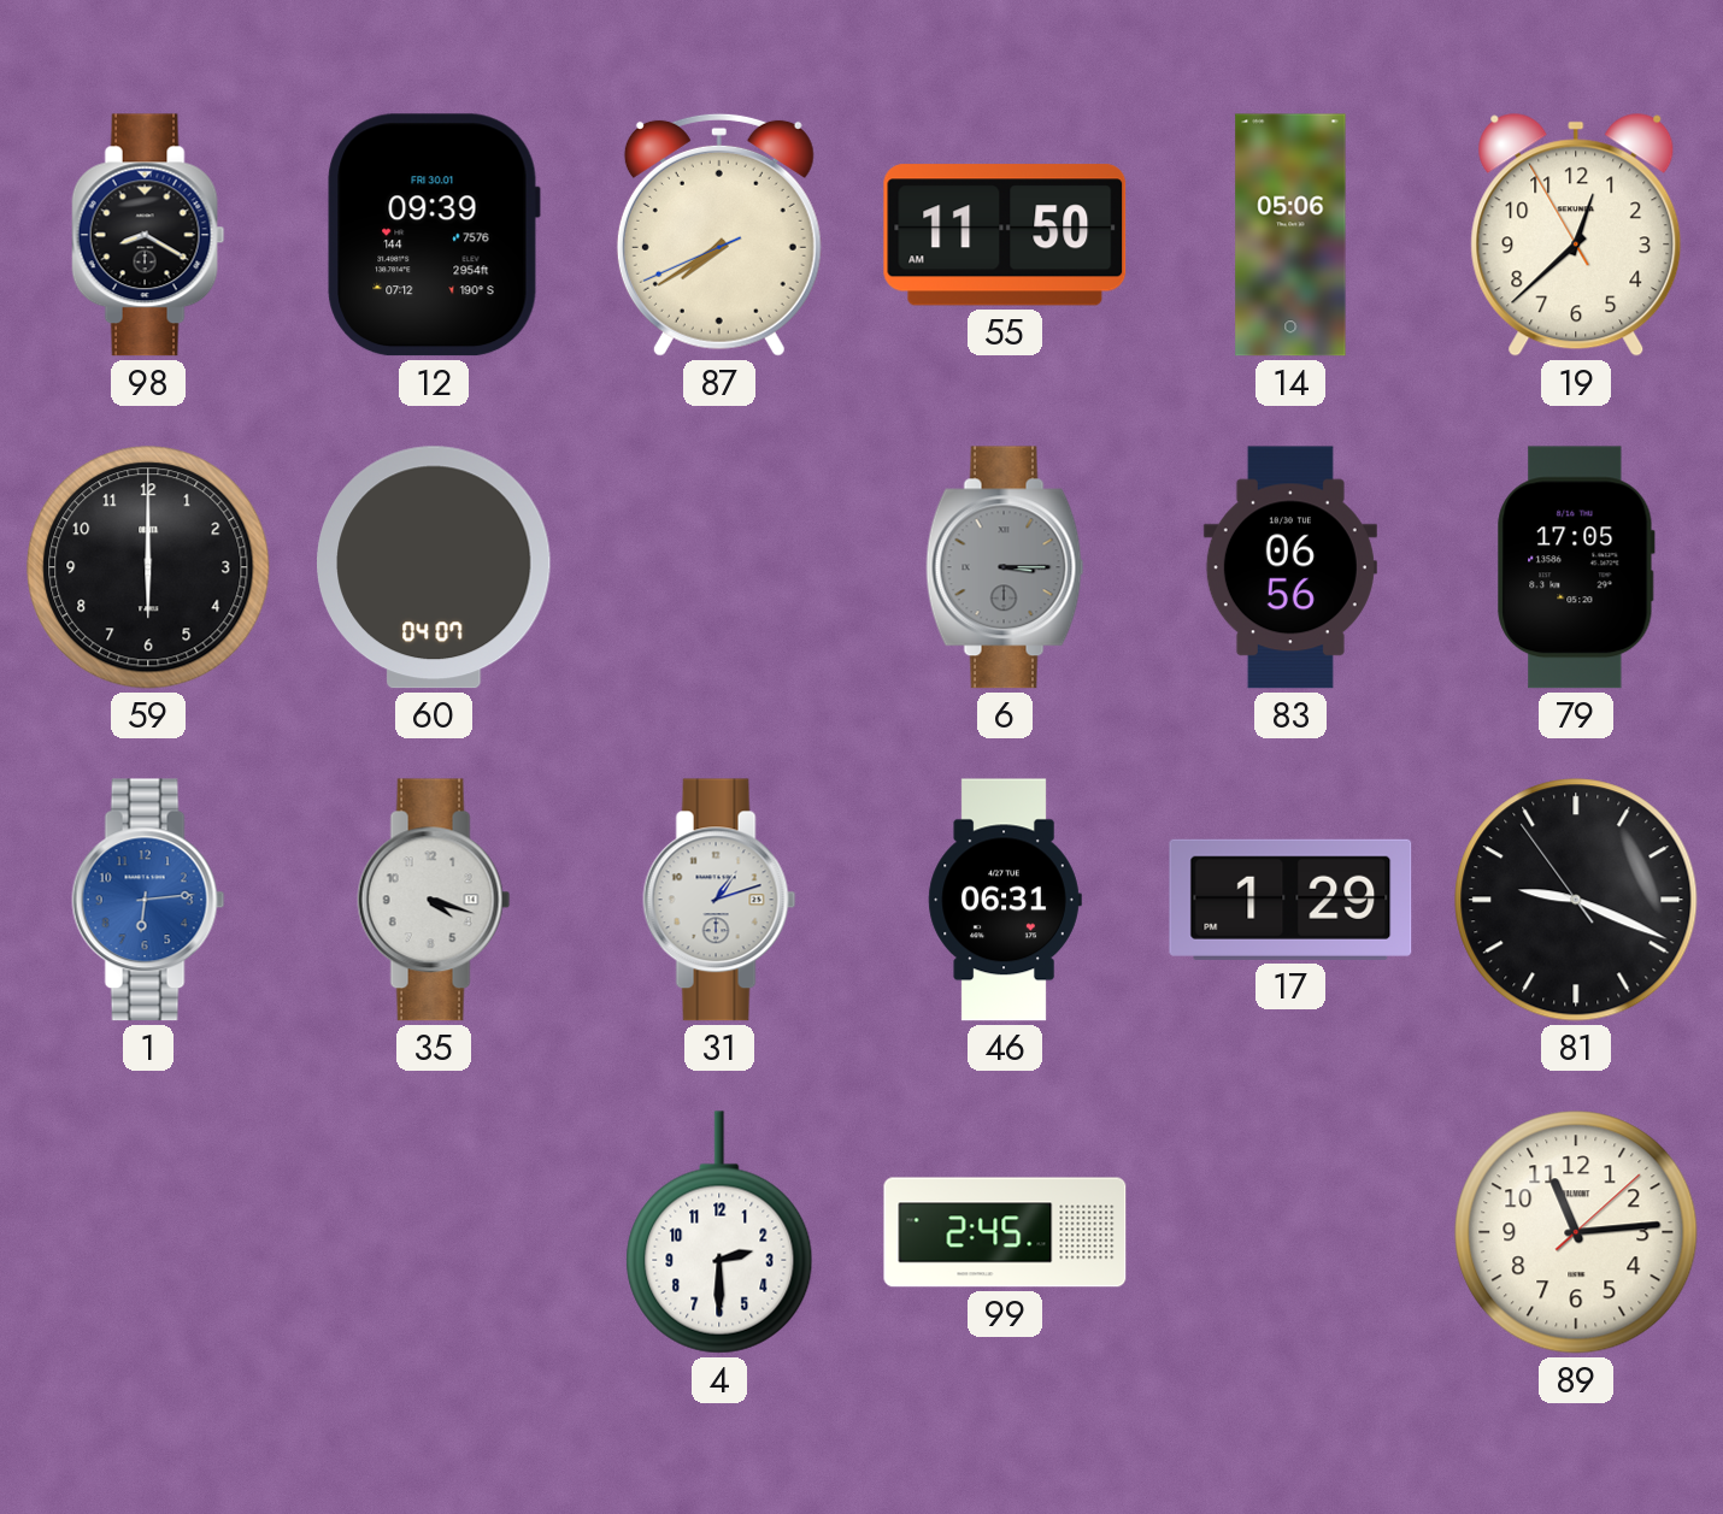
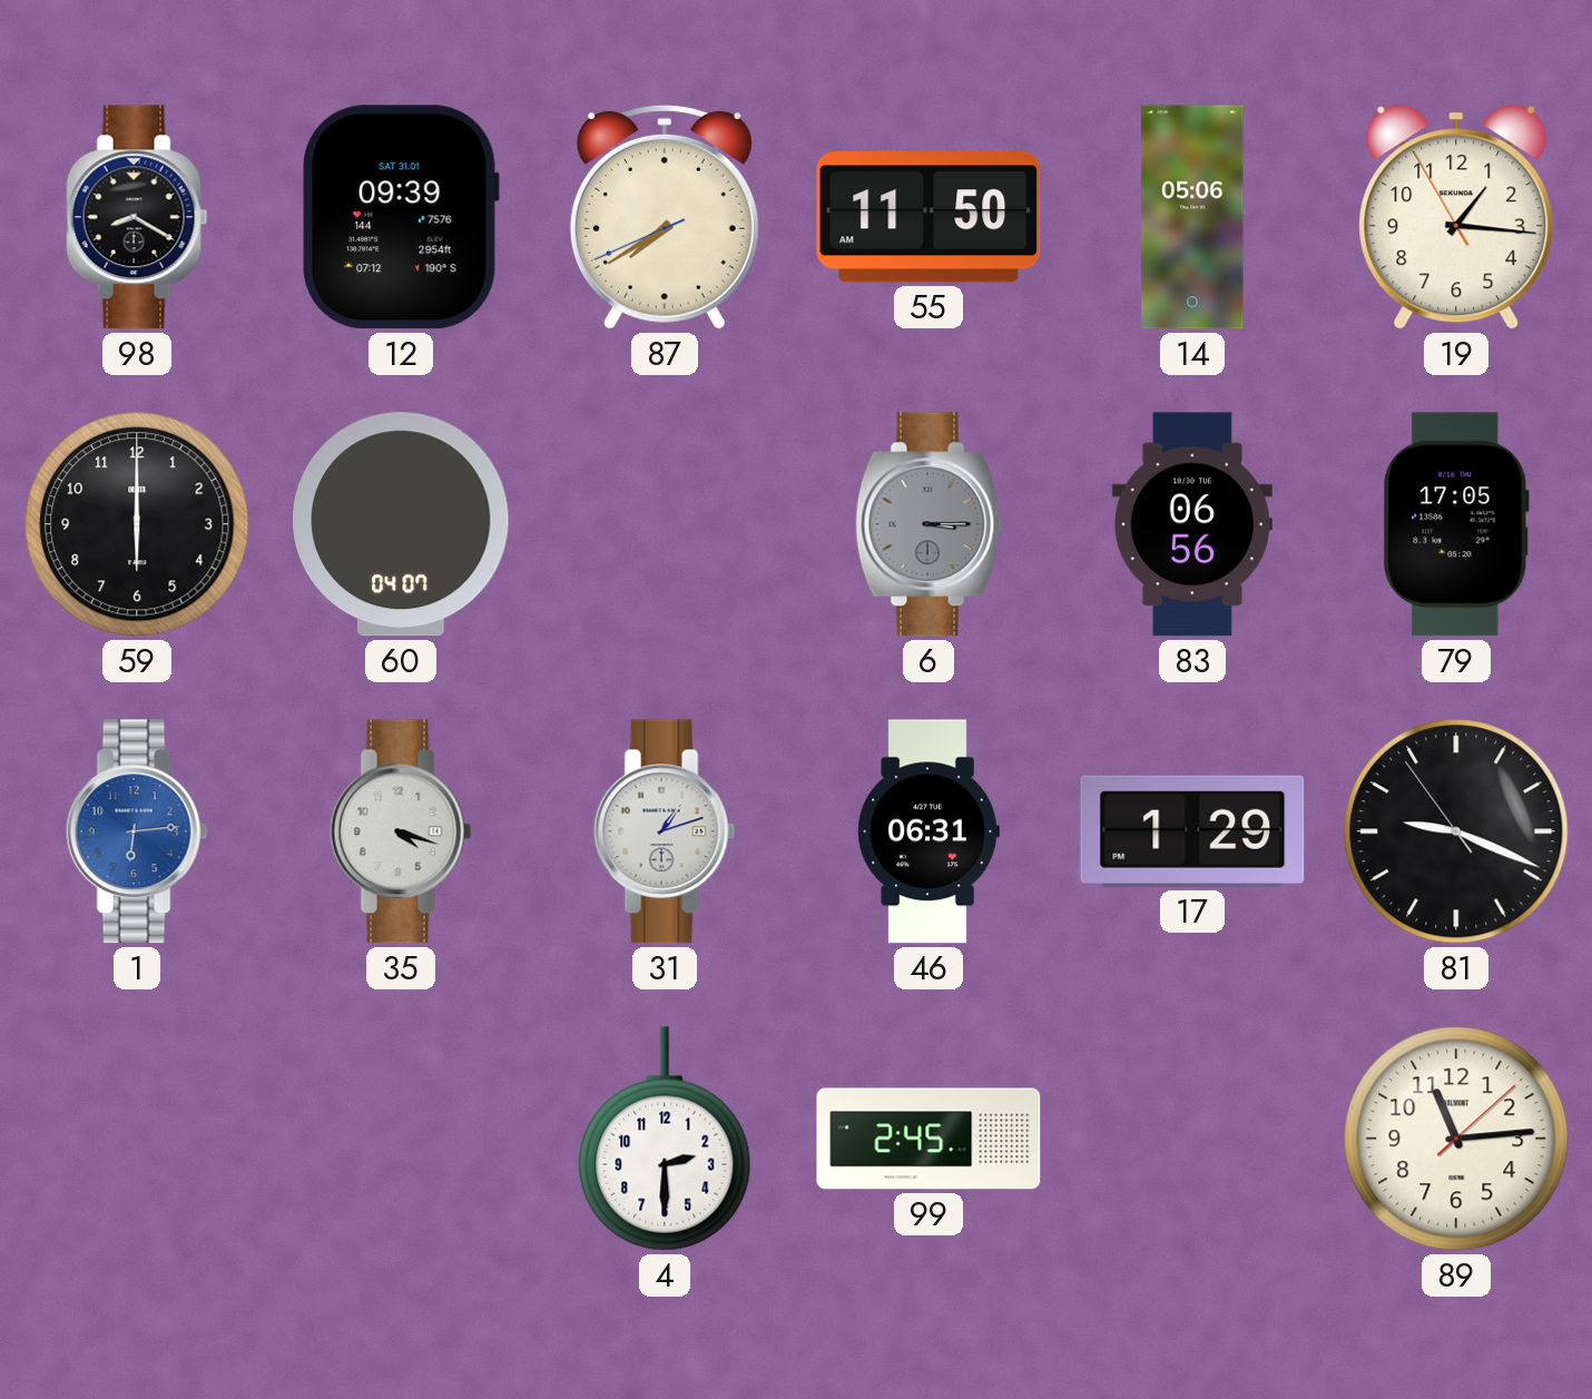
12 date: FRI 30.01 -> SAT 31.01 (401, 217)
19: 12:37 -> 1:15 (1456, 217)
